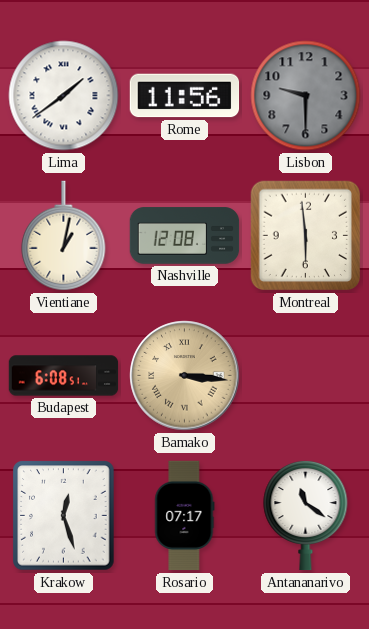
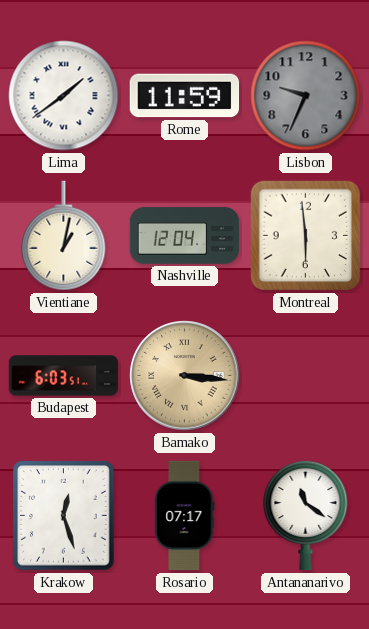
Rome: 11:56 -> 11:59 (185, 96)
Lisbon: 9:30 -> 9:34 (306, 96)
Nashville: 12:08 -> 12:04 (185, 236)
Budapest: 6:08 -> 6:03 (64, 376)
